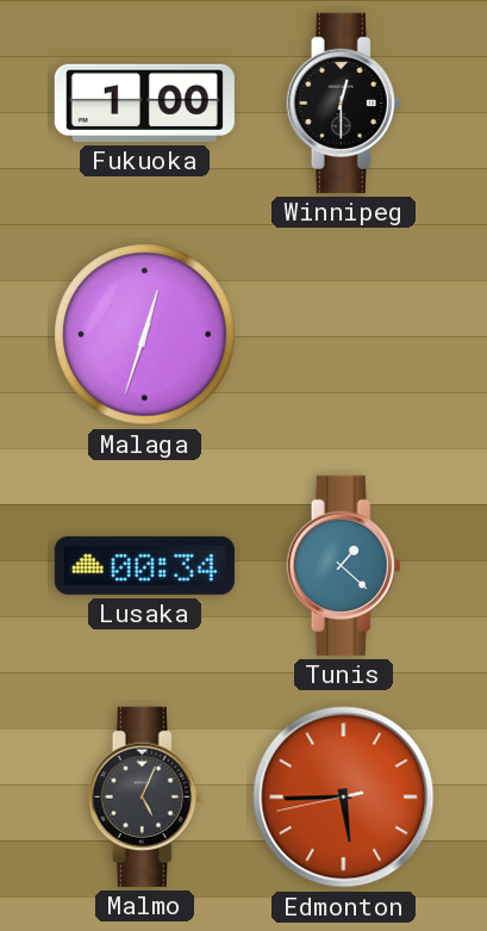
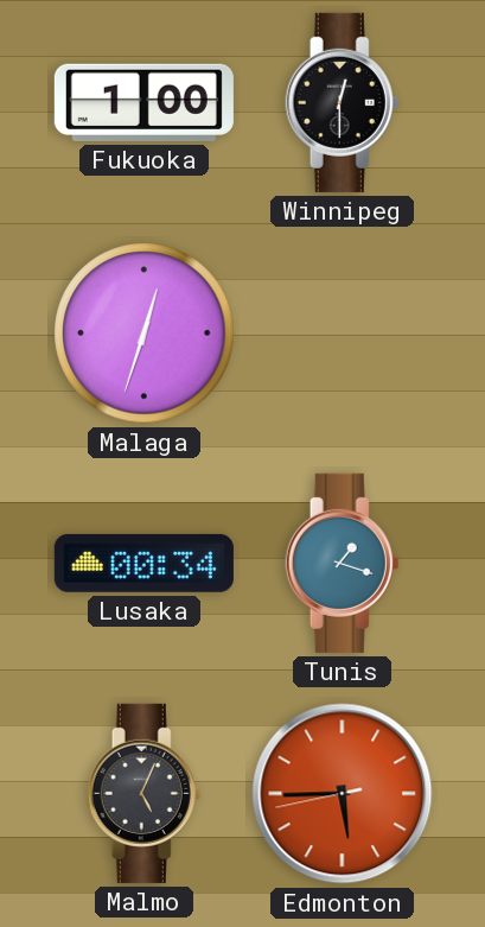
Tunis: 1:22 -> 1:18 (343, 563)
